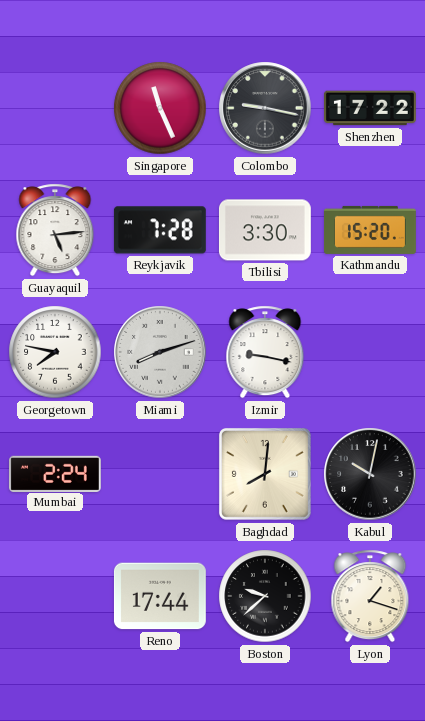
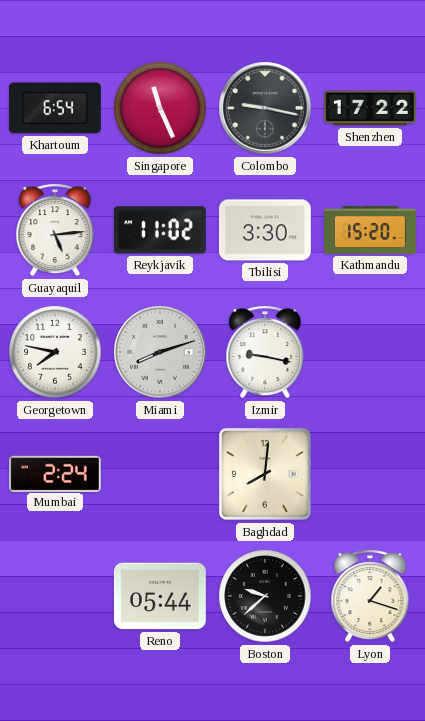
Khartoum: none -> 6:54 (55, 108)
Reykjavik: 7:28 -> 11:02 (160, 230)
Kabul: 10:02 -> none (370, 474)
Reno: 17:44 -> 05:44 (160, 596)
